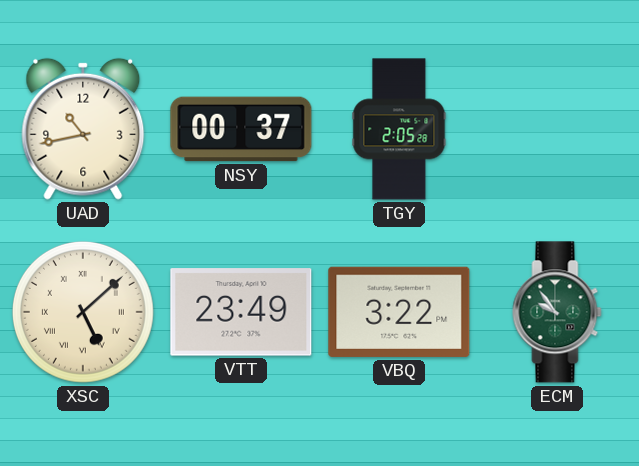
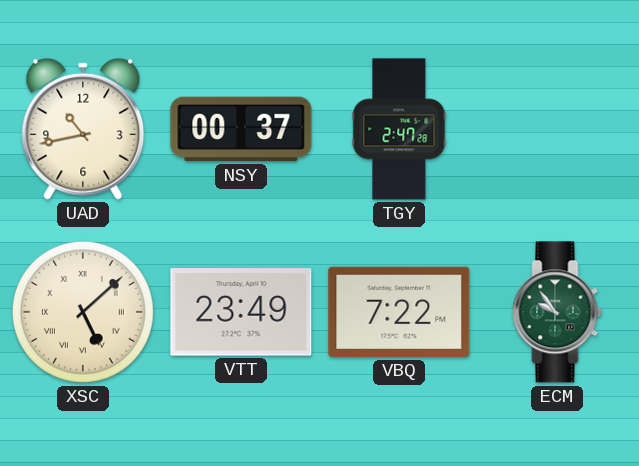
TGY: 2:05 -> 2:47 (399, 129)
VBQ: 3:22 -> 7:22 (399, 312)
